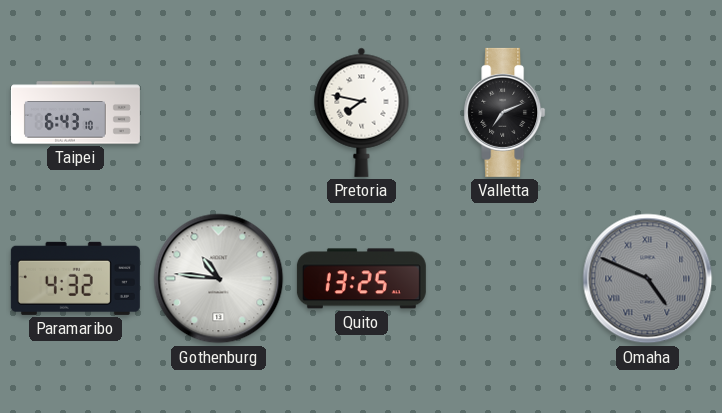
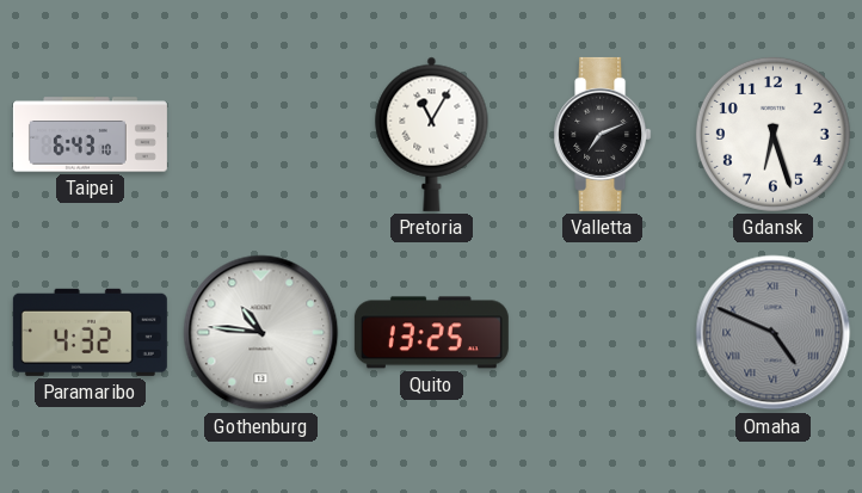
Pretoria: 7:47 -> 11:05 (432, 134)
Gdansk: none -> 6:27 (772, 134)
